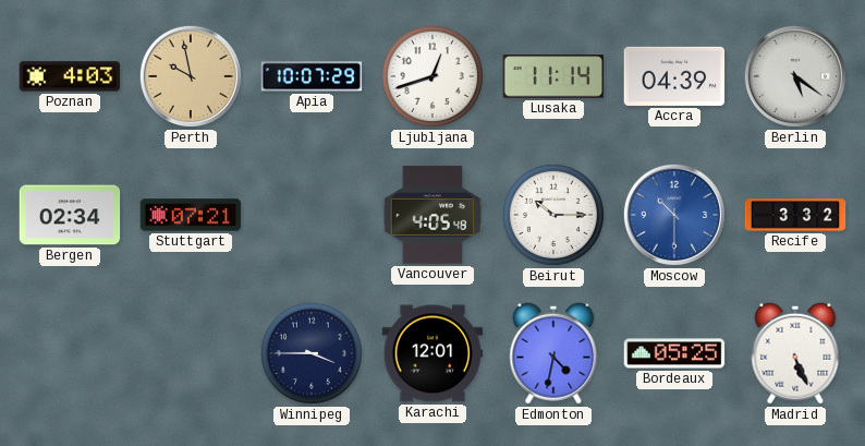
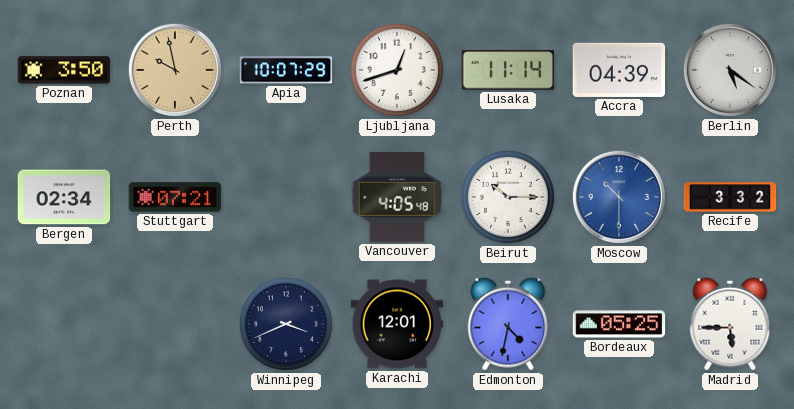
Poznan: 4:03 -> 3:50 (64, 70)
Winnipeg: 3:45 -> 3:41 (286, 324)
Madrid: 5:26 -> 5:45 (730, 324)
